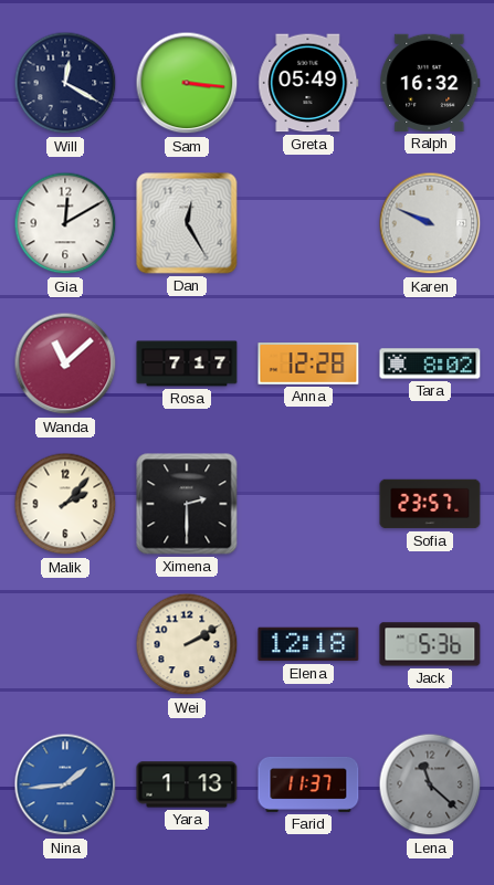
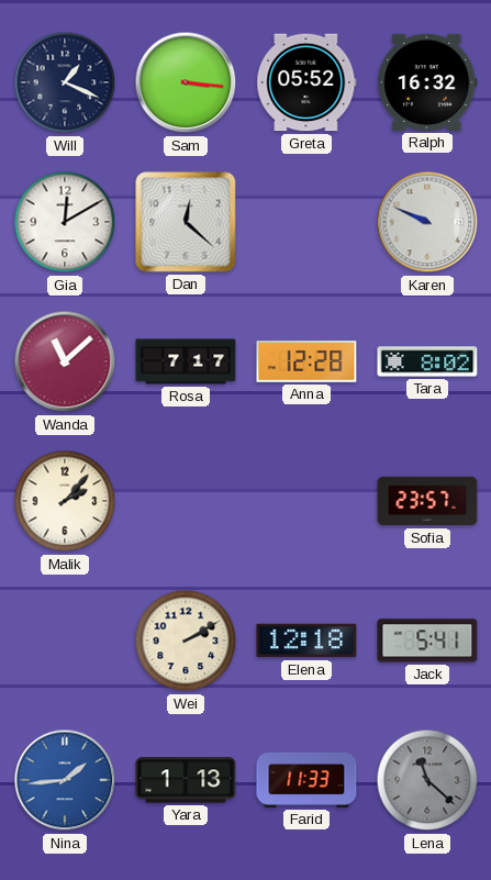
Will: 12:20 -> 1:19 (65, 82)
Greta: 05:49 -> 05:52 (306, 82)
Dan: 12:25 -> 12:22 (186, 222)
Ximena: 2:30 -> none (187, 504)
Jack: 5:36 -> 5:41 (427, 640)
Farid: 11:37 -> 11:33 (306, 780)
